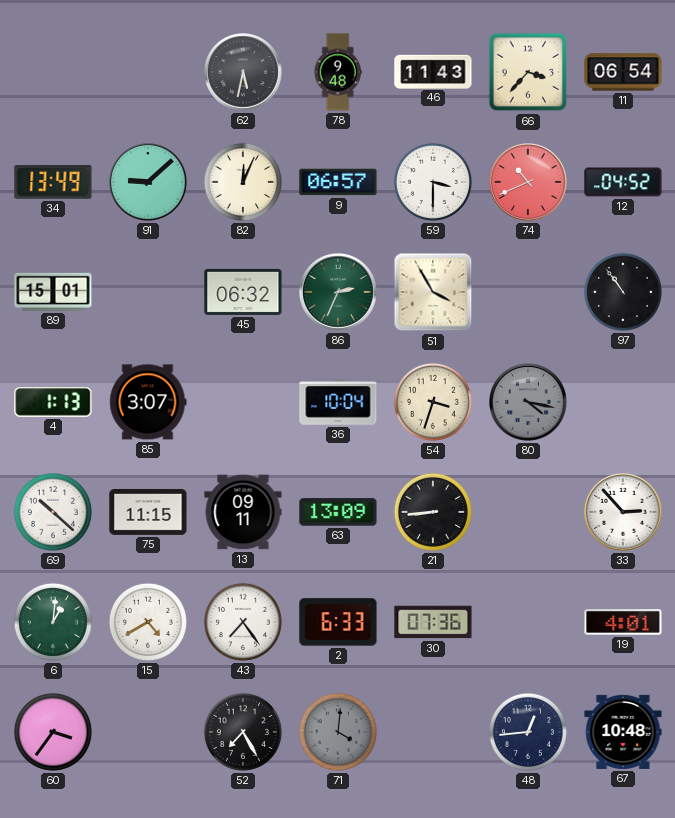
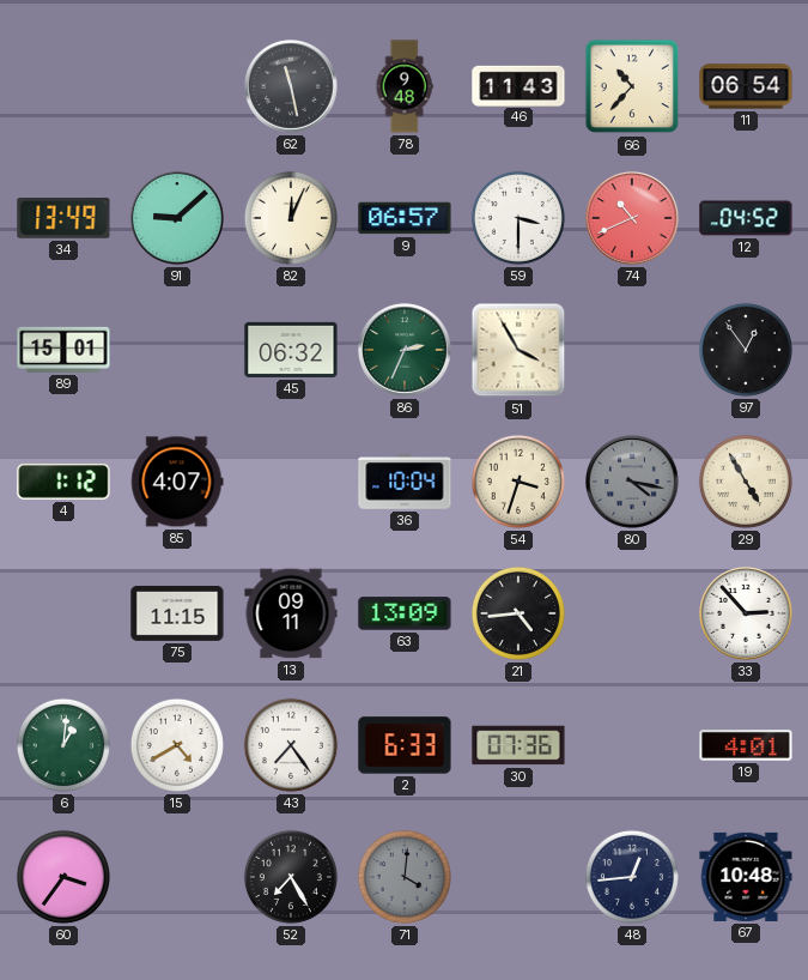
62: 5:32 -> 11:28 (291, 86)
66: 3:37 -> 10:37 (632, 86)
97: 10:54 -> 12:54 (746, 350)
4: 1:13 -> 1:12 (63, 482)
85: 3:07 -> 4:07 (177, 482)
29: none -> 4:55 (746, 482)
69: 10:22 -> none (53, 512)
21: 8:44 -> 4:44 (518, 613)
